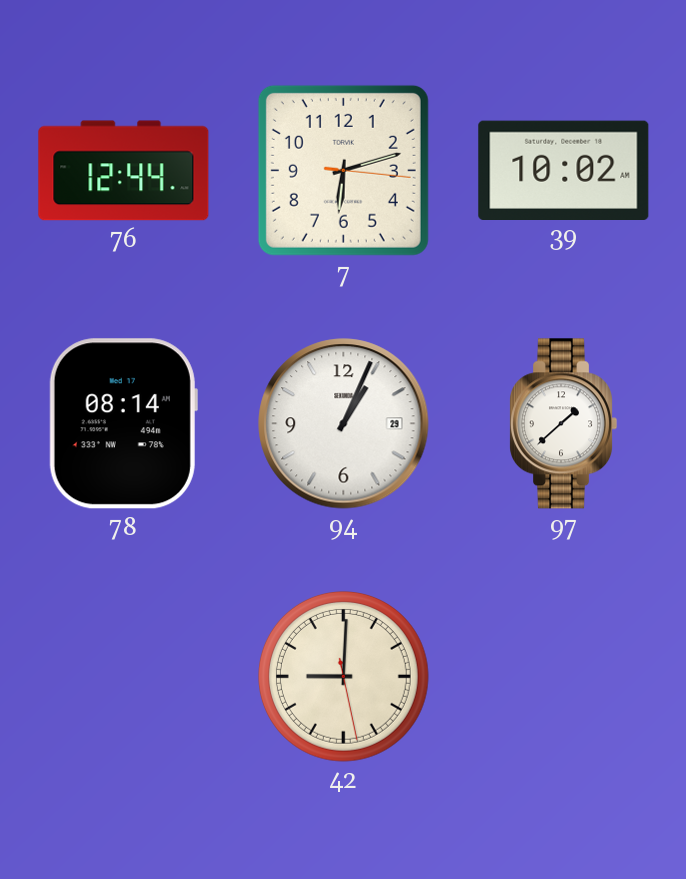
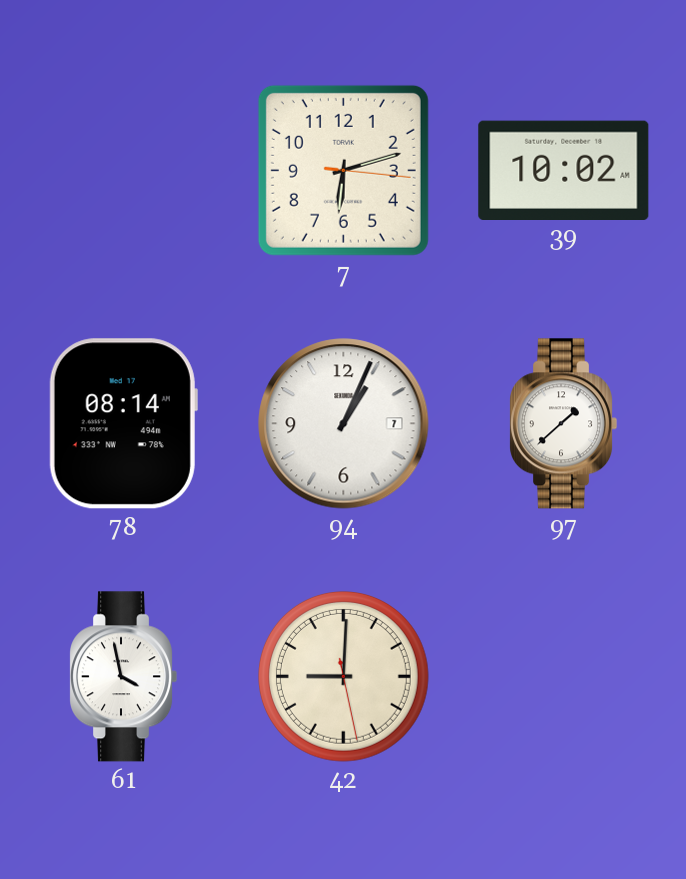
76: 12:44 -> none (124, 171)
94 date: 29 -> 7 (344, 424)
61: none -> 3:58 (124, 677)
